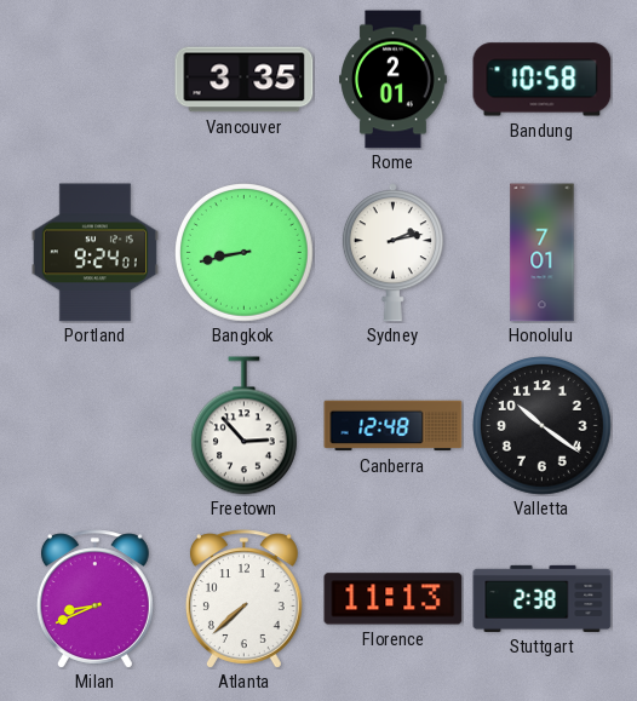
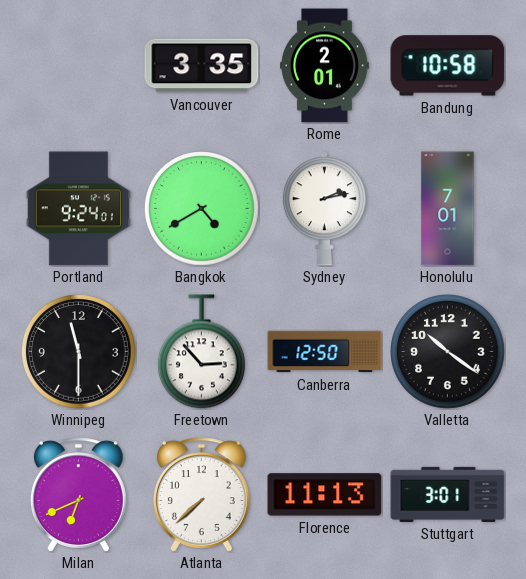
Bangkok: 8:43 -> 4:40 (202, 209)
Winnipeg: none -> 11:30 (79, 352)
Canberra: 12:48 -> 12:50 (325, 352)
Milan: 8:41 -> 6:41 (78, 495)
Stuttgart: 2:38 -> 3:01 (448, 494)
